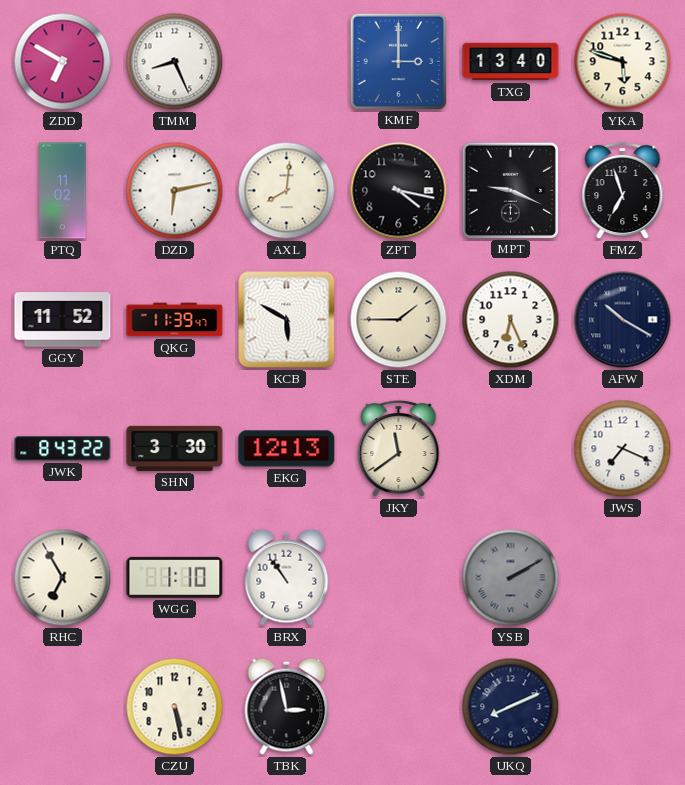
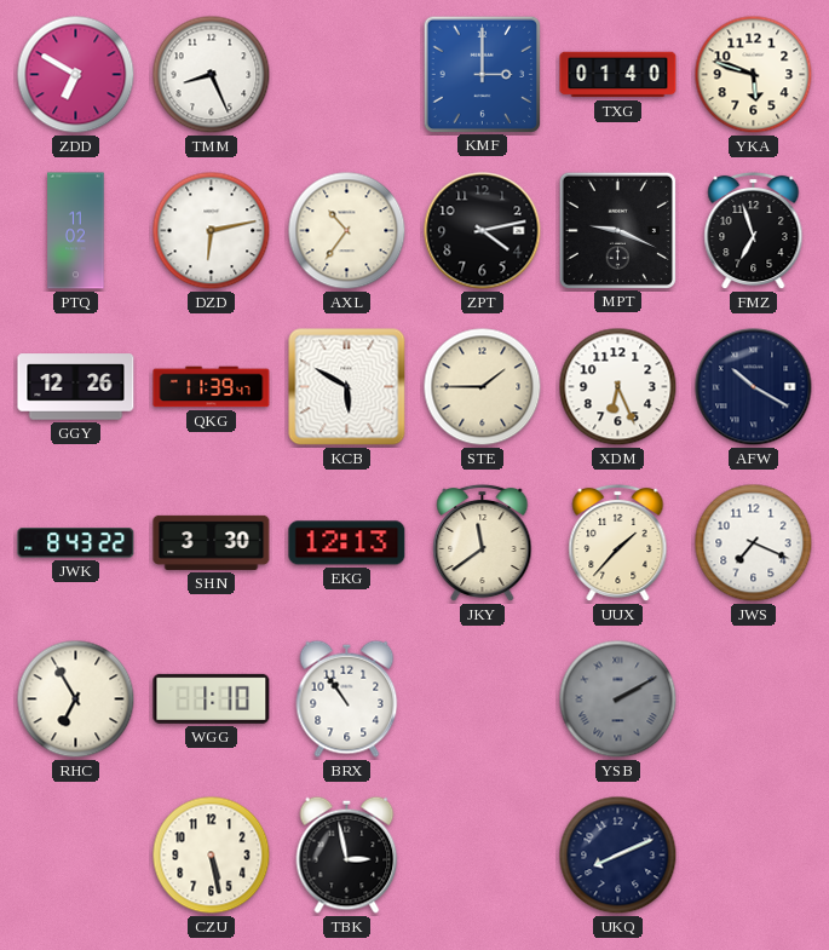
TXG: 13:40 -> 01:40 (618, 75)
AXL: 8:01 -> 10:36 (347, 231)
ZPT: 4:17 -> 4:13 (483, 231)
GGY: 11:52 -> 12:26 (76, 387)
UUX: none -> 1:37 (618, 543)
